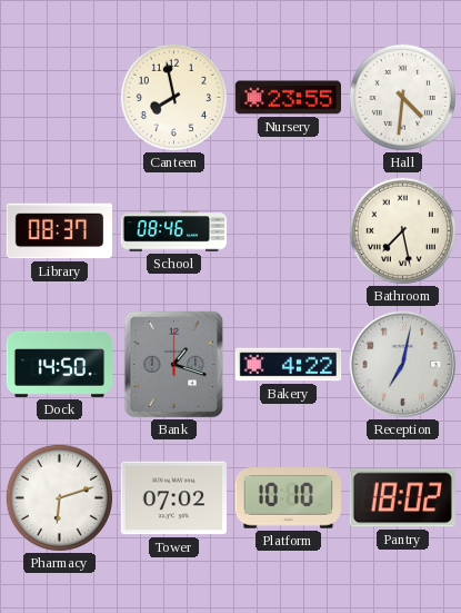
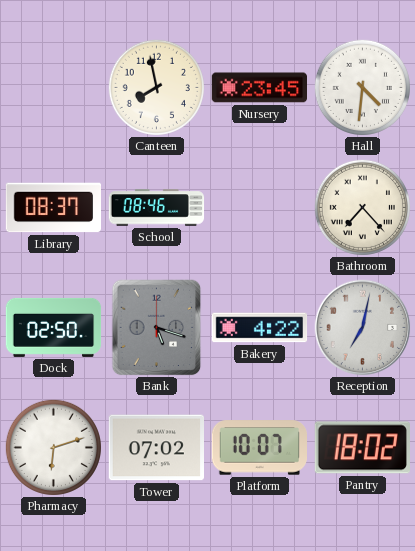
Nursery: 23:55 -> 23:45 (259, 88)
Bathroom: 7:28 -> 7:23 (362, 207)
Dock: 14:50 -> 02:50 (54, 327)
Bank: 1:18 -> 5:18 (157, 328)
Platform: 10:10 -> 10:07 (259, 448)
